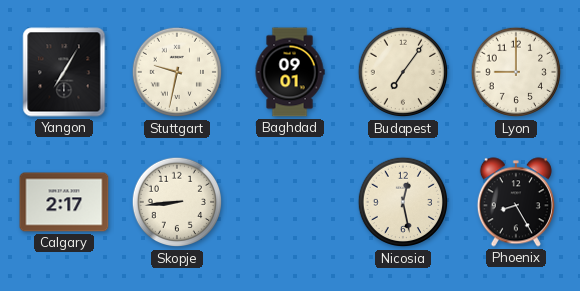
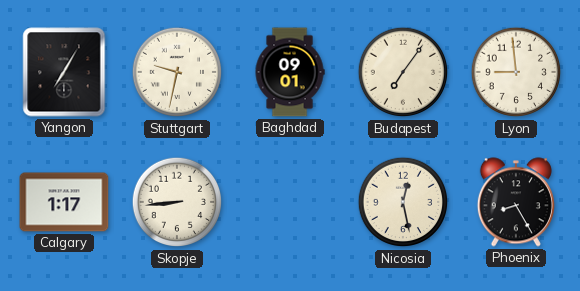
Lyon: 9:00 -> 8:59 (516, 72)
Calgary: 2:17 -> 1:17 (64, 202)
